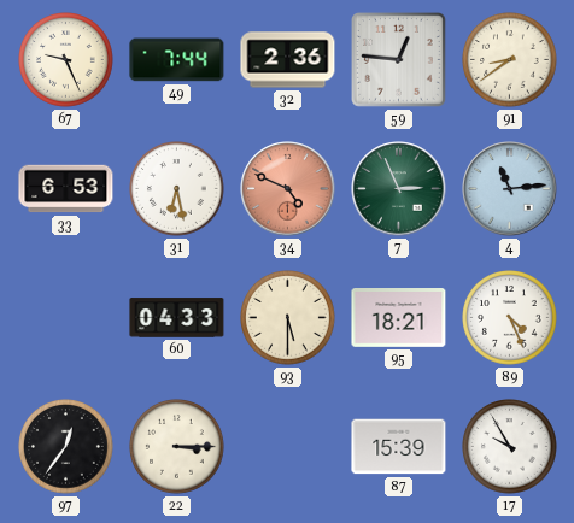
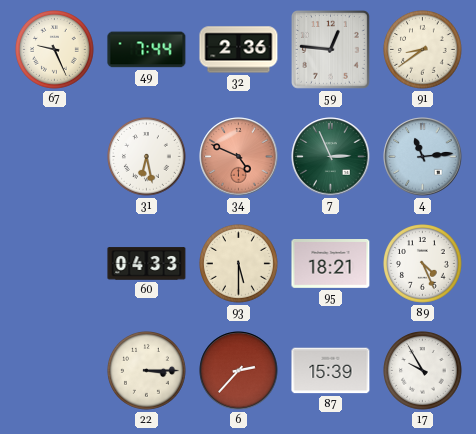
33: 6:53 -> none (66, 189)
97: 12:36 -> none (66, 447)
6: none -> 2:37 (239, 371)
